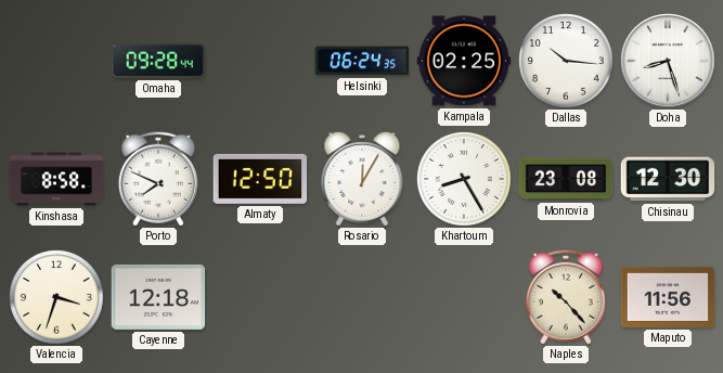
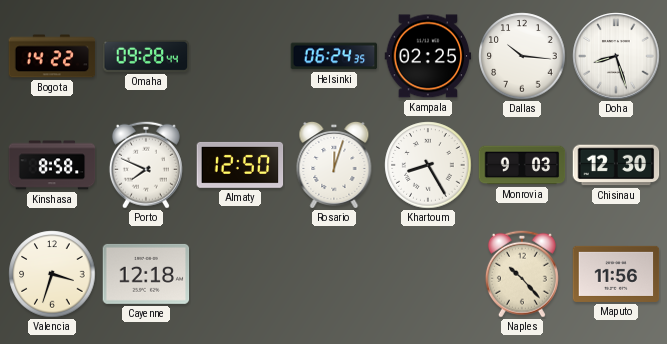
Bogota: none -> 14:22 (52, 56)
Rosario: 12:05 -> 12:03 (334, 165)
Monrovia: 23:08 -> 9:03 (522, 165)
